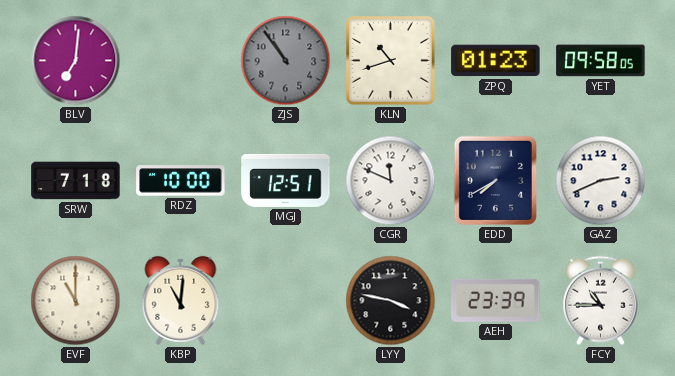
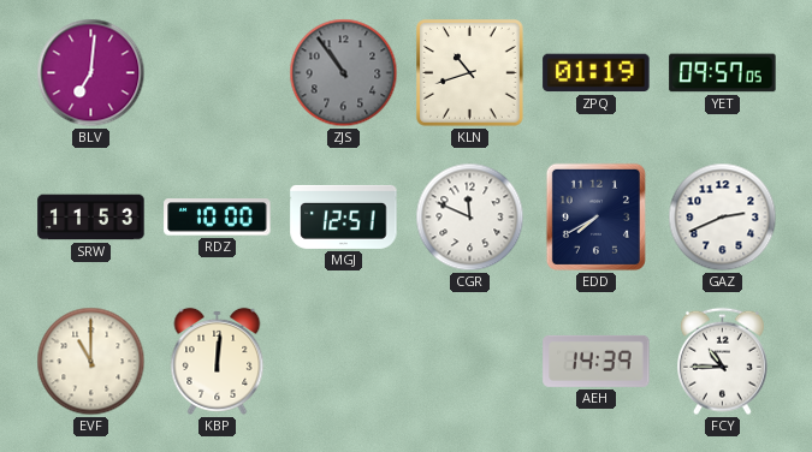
ZPQ: 01:23 -> 01:19 (597, 73)
YET: 09:58 -> 09:57 (723, 73)
SRW: 7:18 -> 11:53 (91, 218)
KBP: 11:01 -> 12:01 (218, 361)
LYY: 3:47 -> none (391, 301)
AEH: 23:39 -> 14:39 (597, 361)
